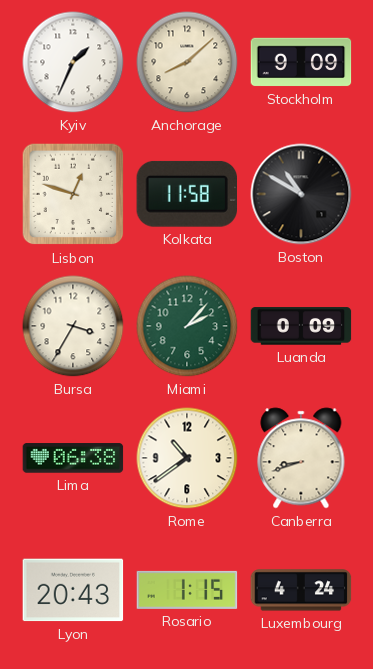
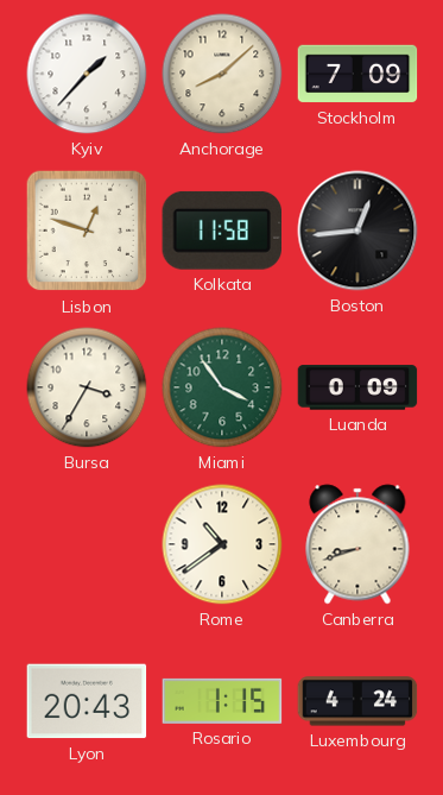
Kyiv: 1:34 -> 1:37 (87, 74)
Stockholm: 9:09 -> 7:09 (357, 74)
Boston: 10:50 -> 12:44 (357, 231)
Miami: 2:07 -> 3:54 (222, 387)
Lima: 06:38 -> none (73, 458)
